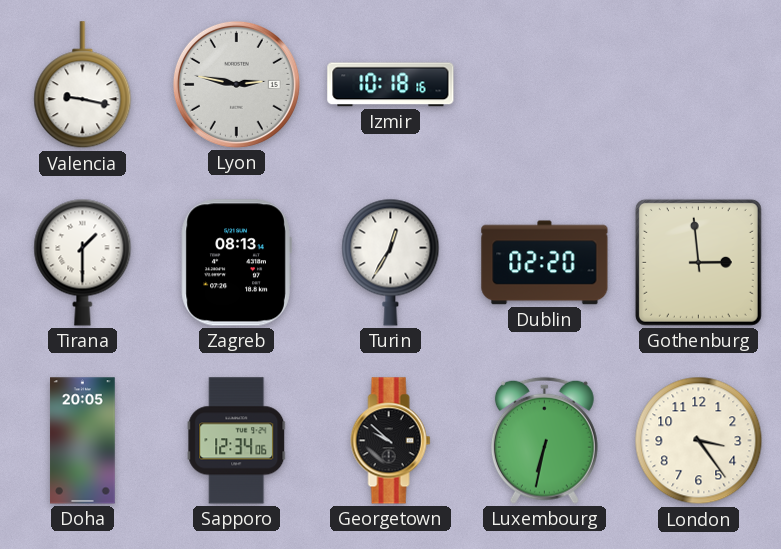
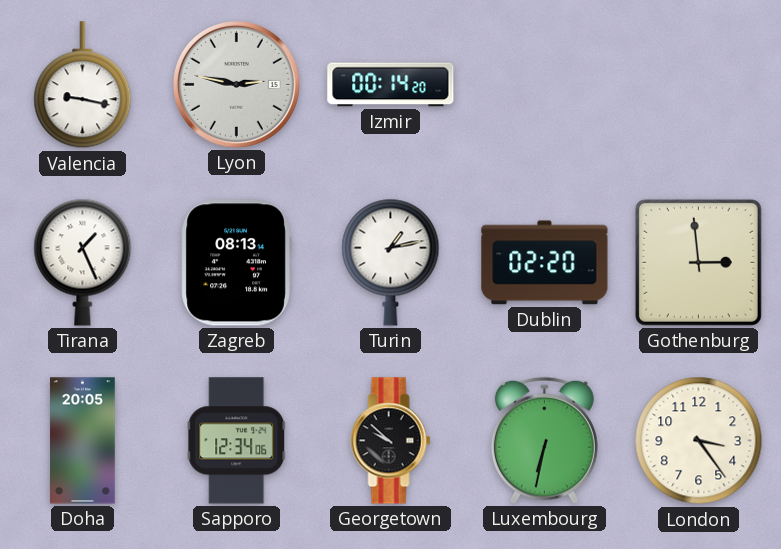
Izmir: 10:18 -> 00:14 (391, 85)
Tirana: 1:30 -> 1:26 (83, 262)
Turin: 12:35 -> 1:13 (391, 262)
